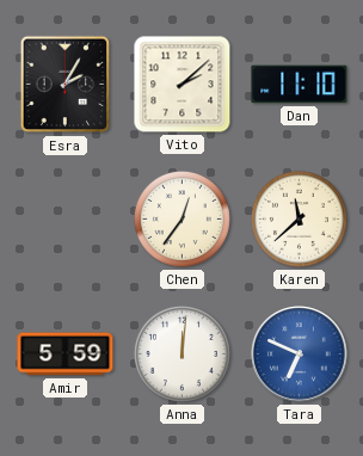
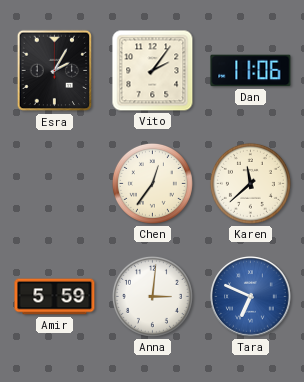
Vito: 2:08 -> 2:06 (153, 71)
Dan: 11:10 -> 11:06 (251, 71)
Anna: 12:01 -> 3:01 (152, 296)
